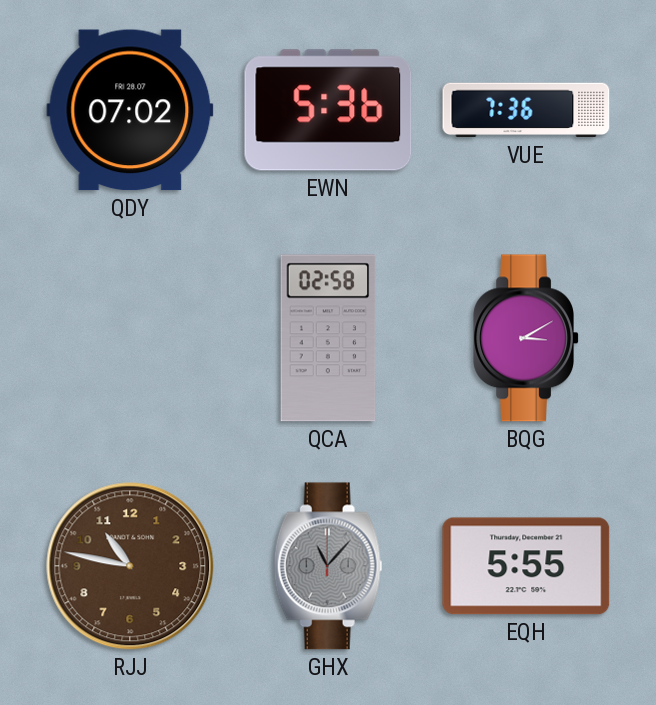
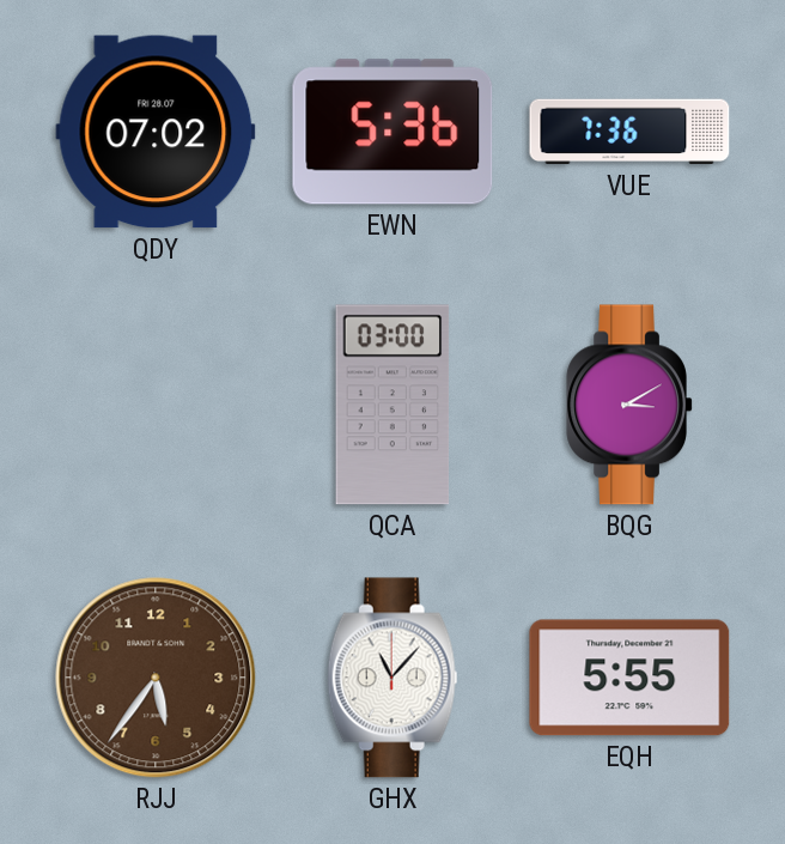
QCA: 02:58 -> 03:00 (392, 405)
RJJ: 10:47 -> 5:36 (156, 678)
GHX dial: grey -> white (392, 678)
